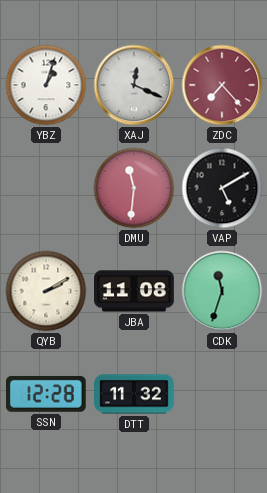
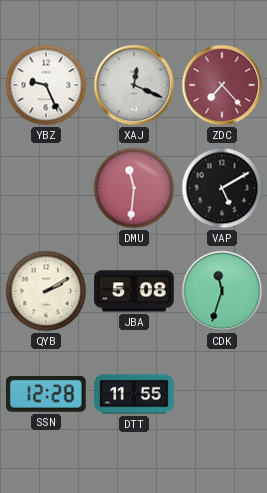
YBZ: 1:03 -> 9:26 (46, 85)
JBA: 11:08 -> 5:08 (134, 291)
DTT: 11:32 -> 11:55 (134, 394)
